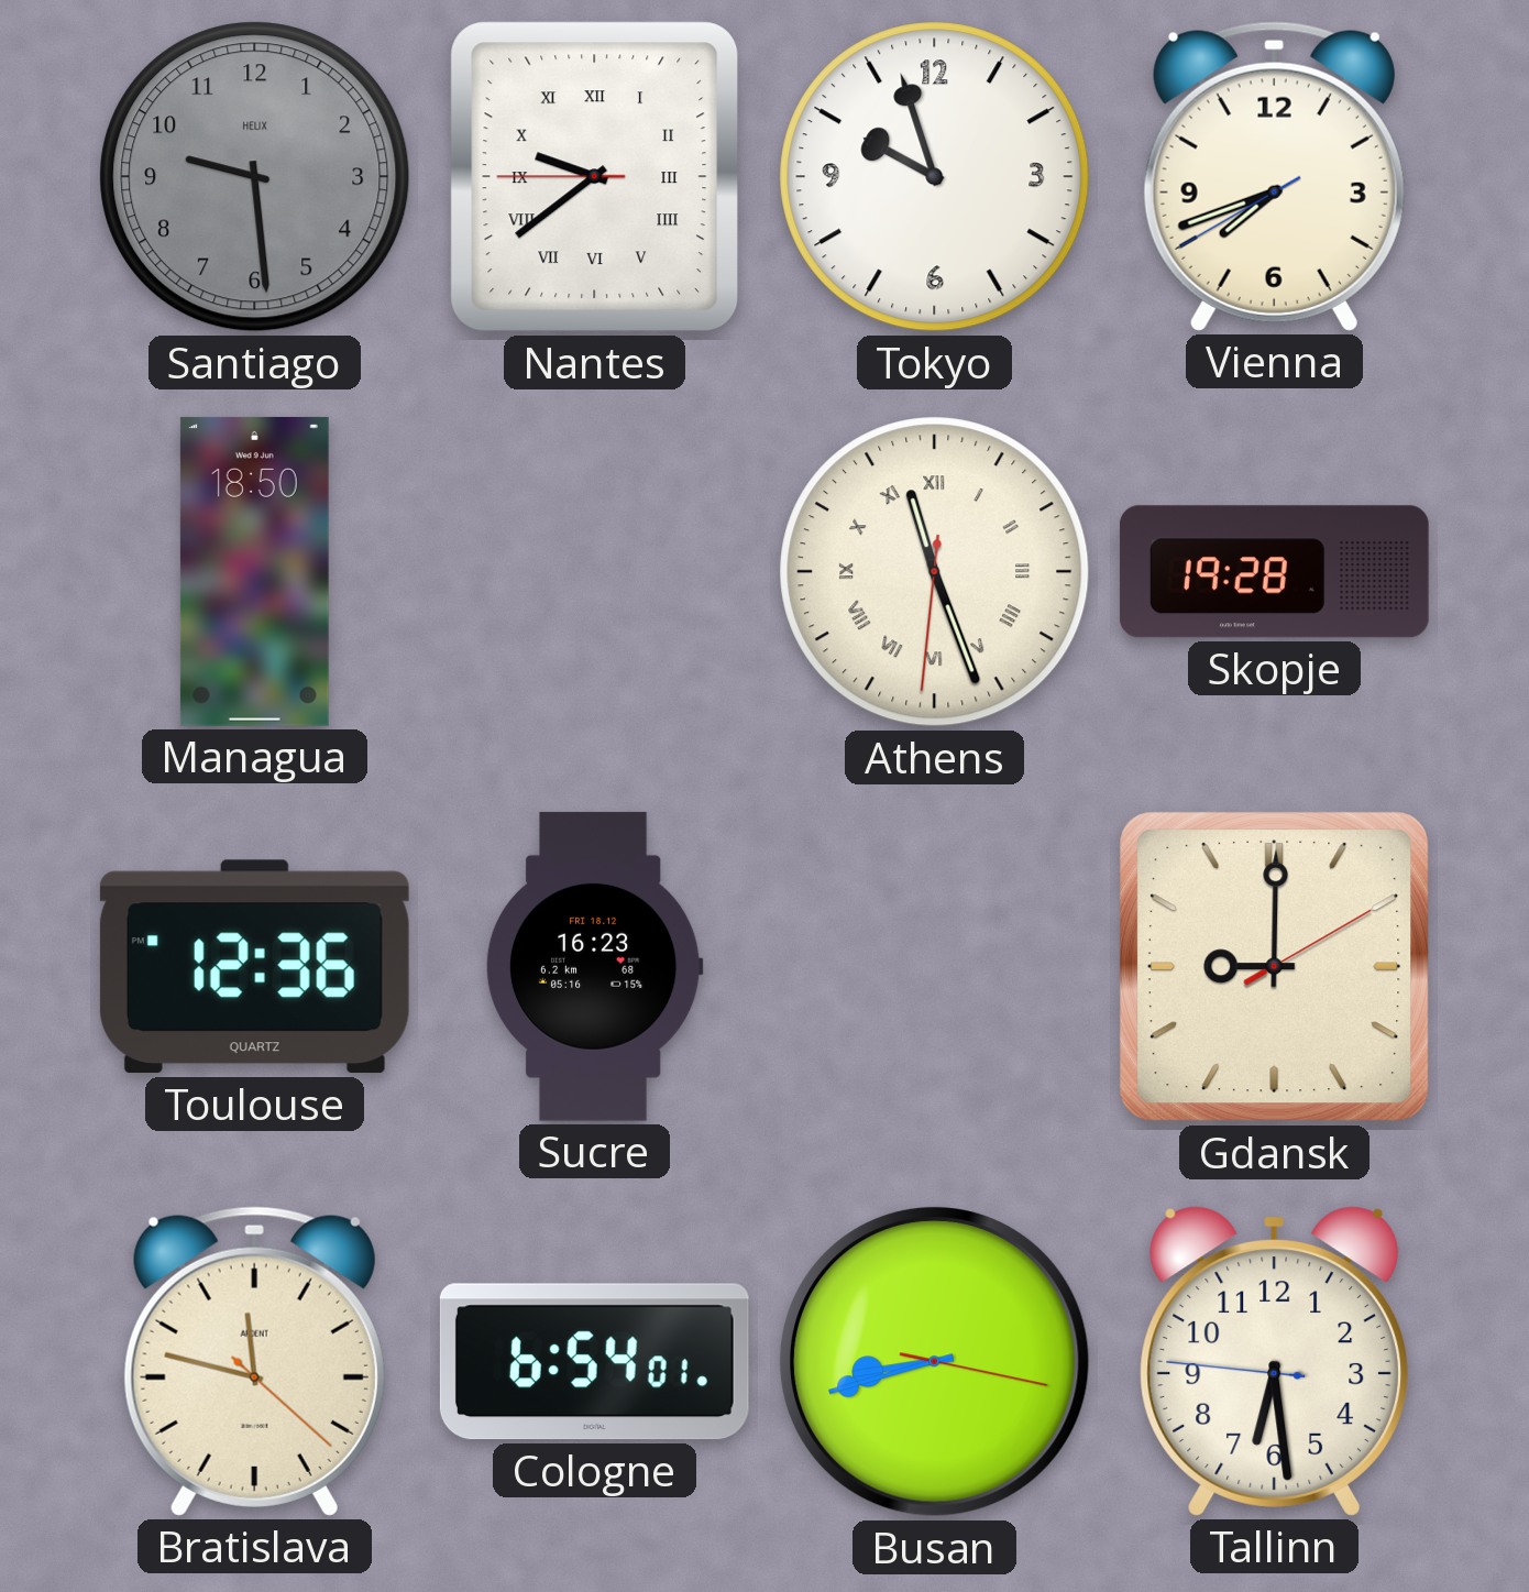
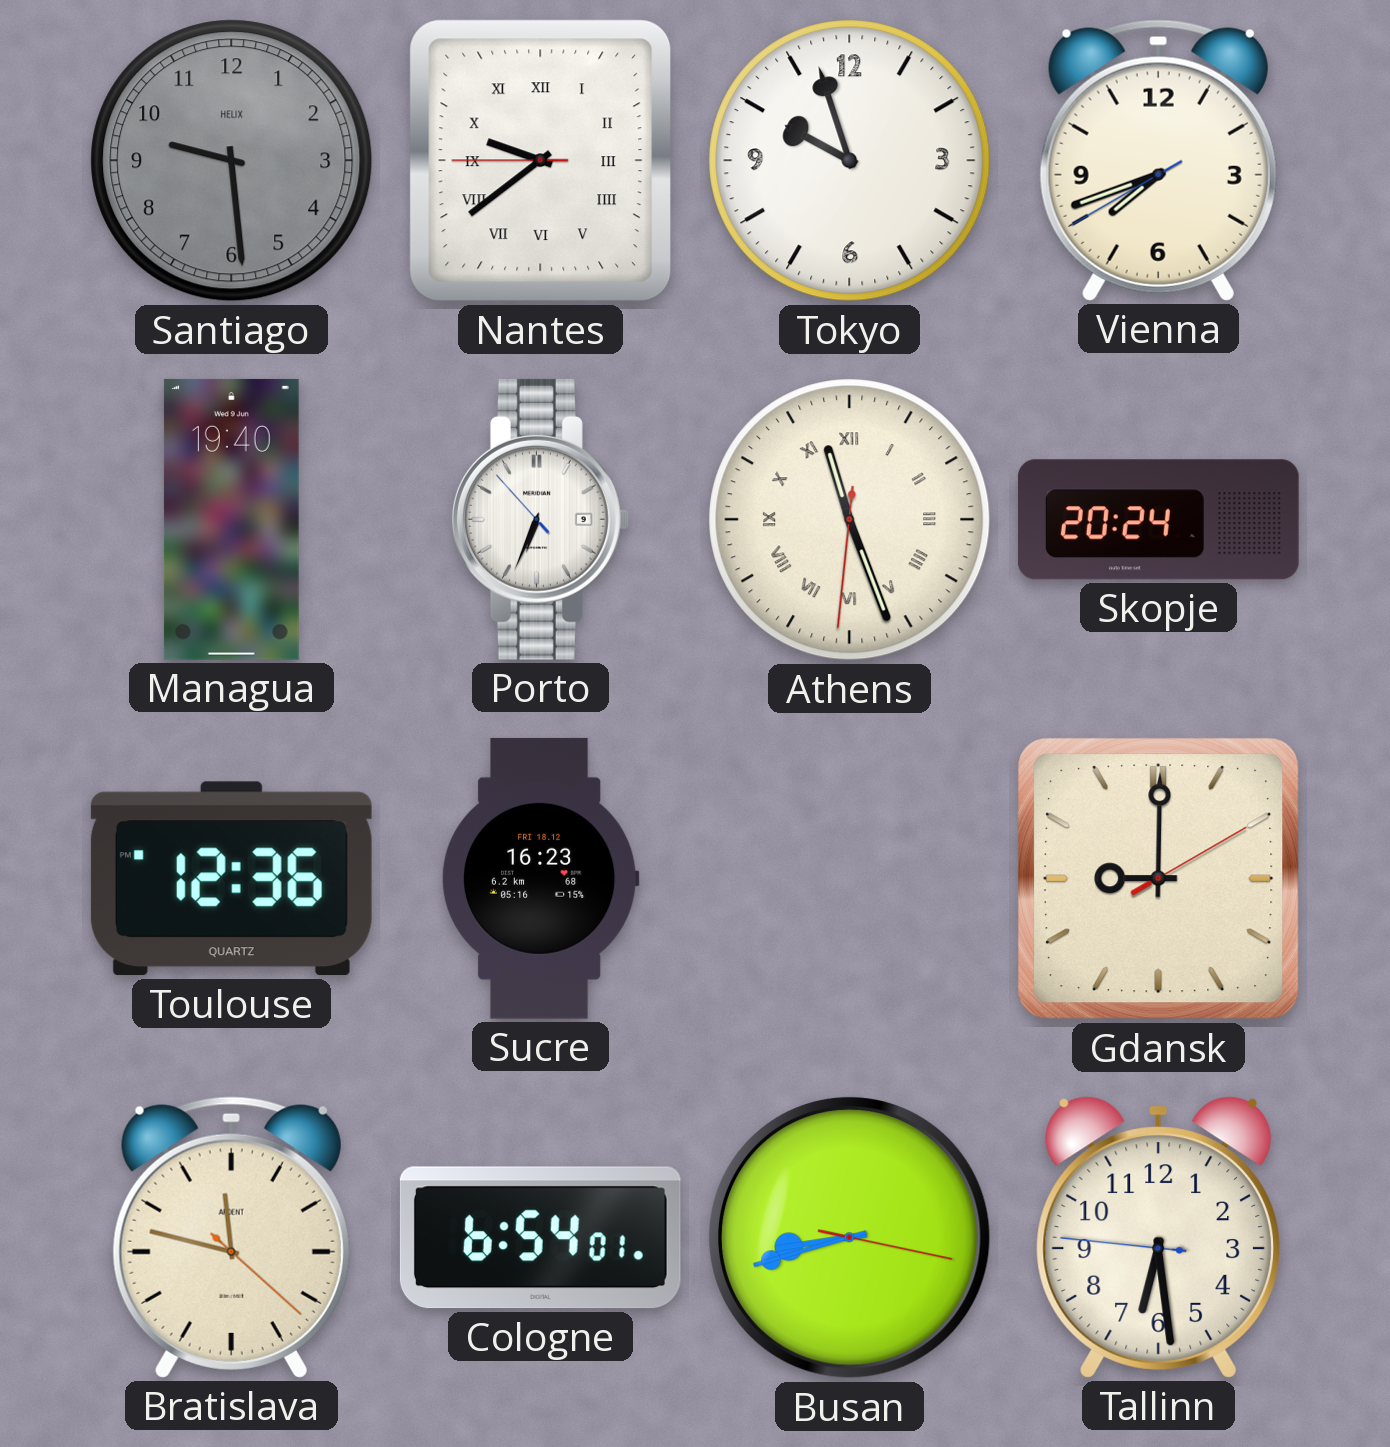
Managua: 18:50 -> 19:40 (231, 519)
Porto: none -> 6:33 (541, 519)
Skopje: 19:28 -> 20:24 (1158, 520)
